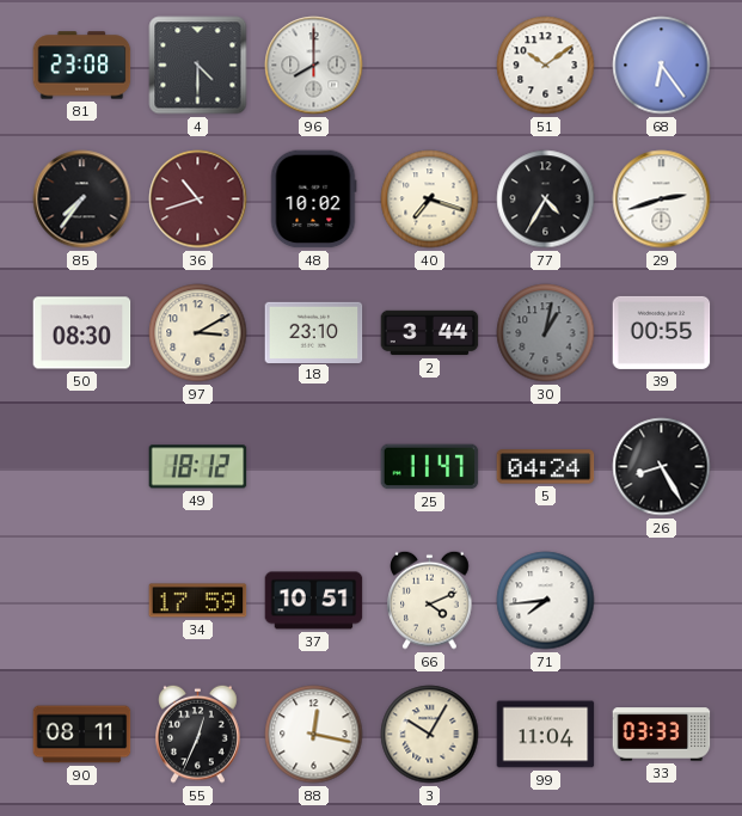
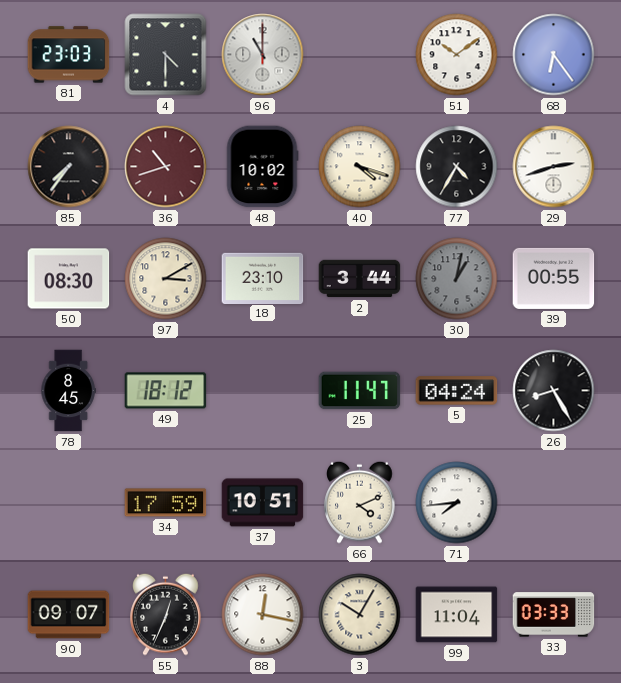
81: 23:08 -> 23:03 (69, 55)
96: 8:00 -> 11:00 (263, 55)
40: 7:18 -> 4:18 (360, 167)
78: none -> 8:45 (68, 391)
90: 08:11 -> 09:07 (69, 615)
